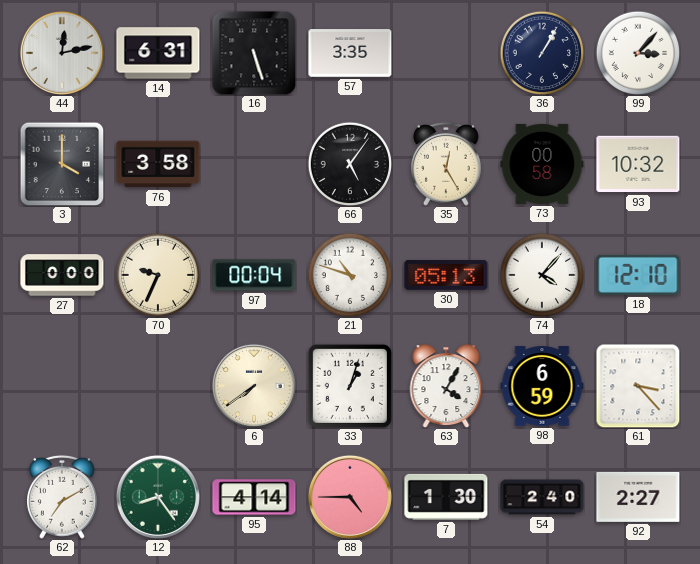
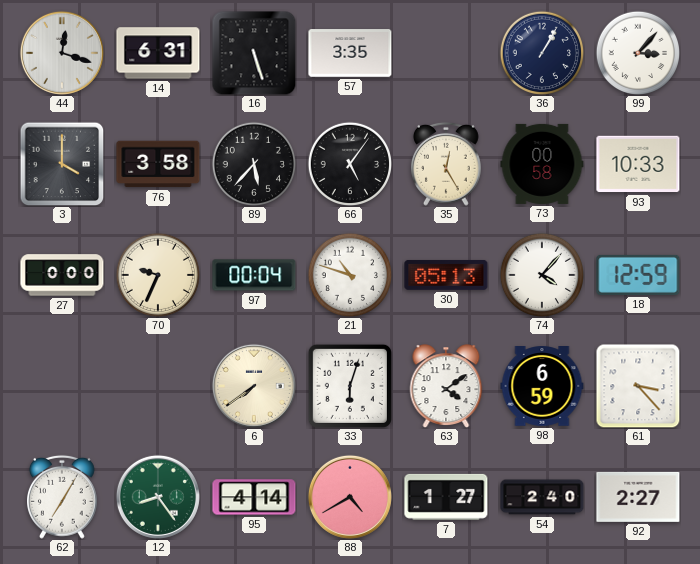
44: 12:13 -> 12:18 (62, 53)
89: none -> 5:37 (253, 163)
93: 10:32 -> 10:33 (638, 164)
18: 12:10 -> 12:59 (638, 275)
33: 1:03 -> 6:03 (350, 386)
63: 4:05 -> 4:09 (446, 386)
62: 7:10 -> 7:05 (63, 497)
88: 4:45 -> 4:40 (350, 497)
7: 1:30 -> 1:27 (446, 497)
